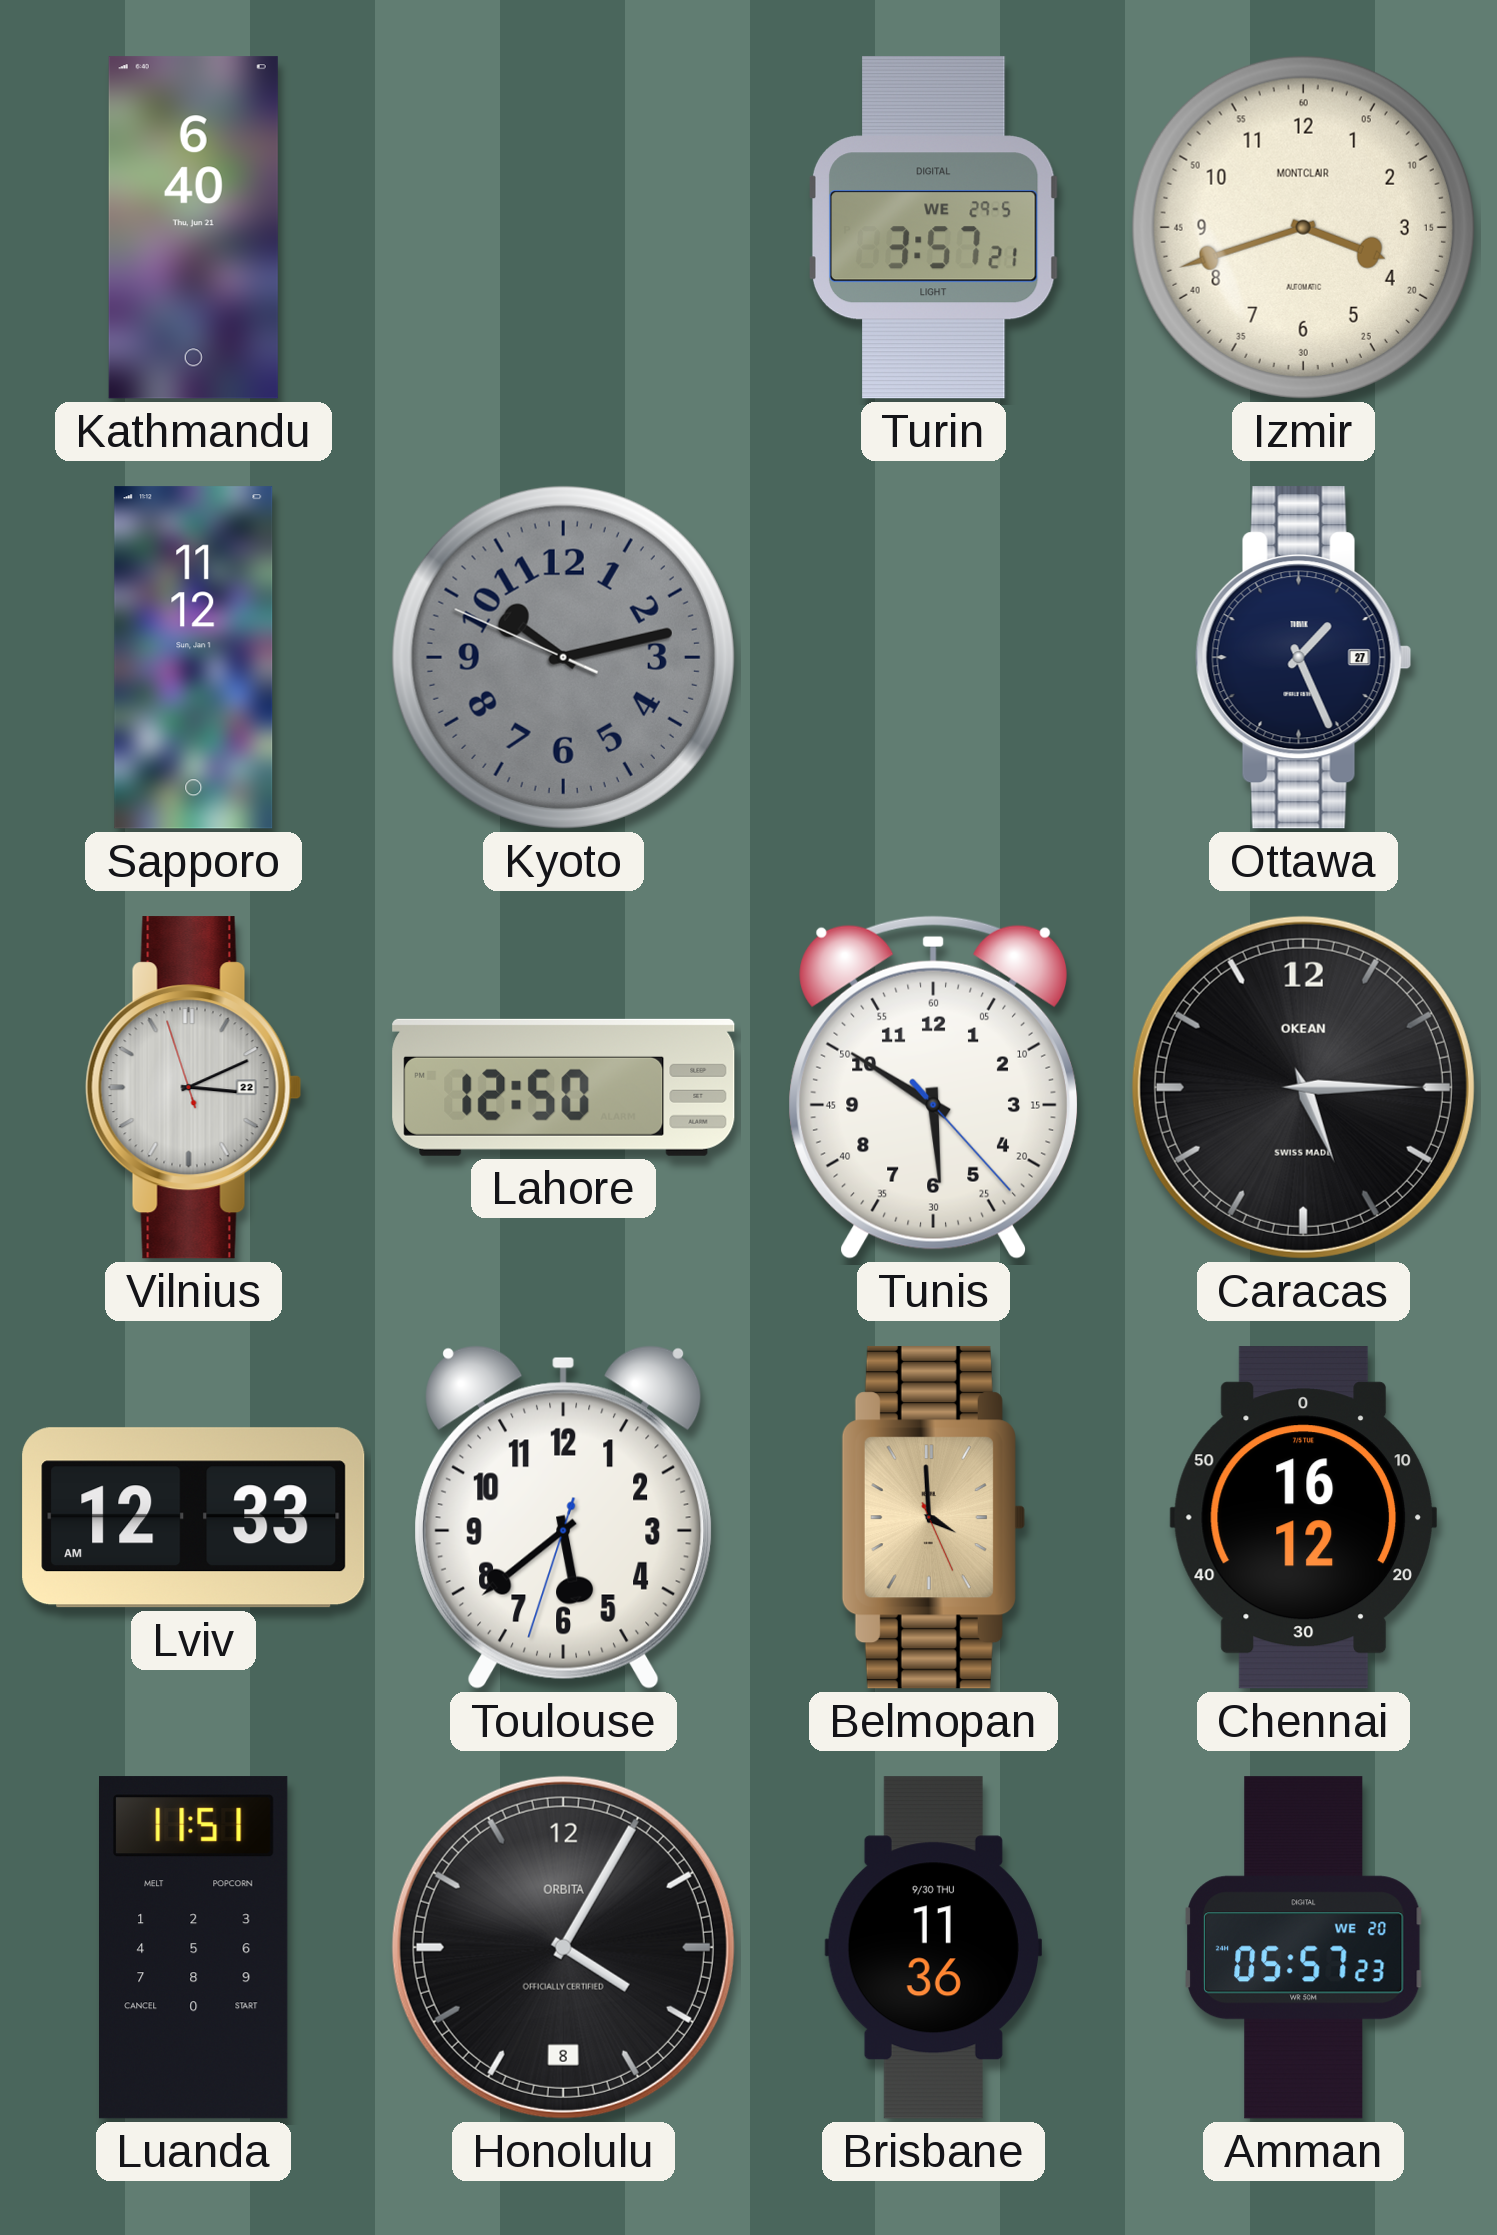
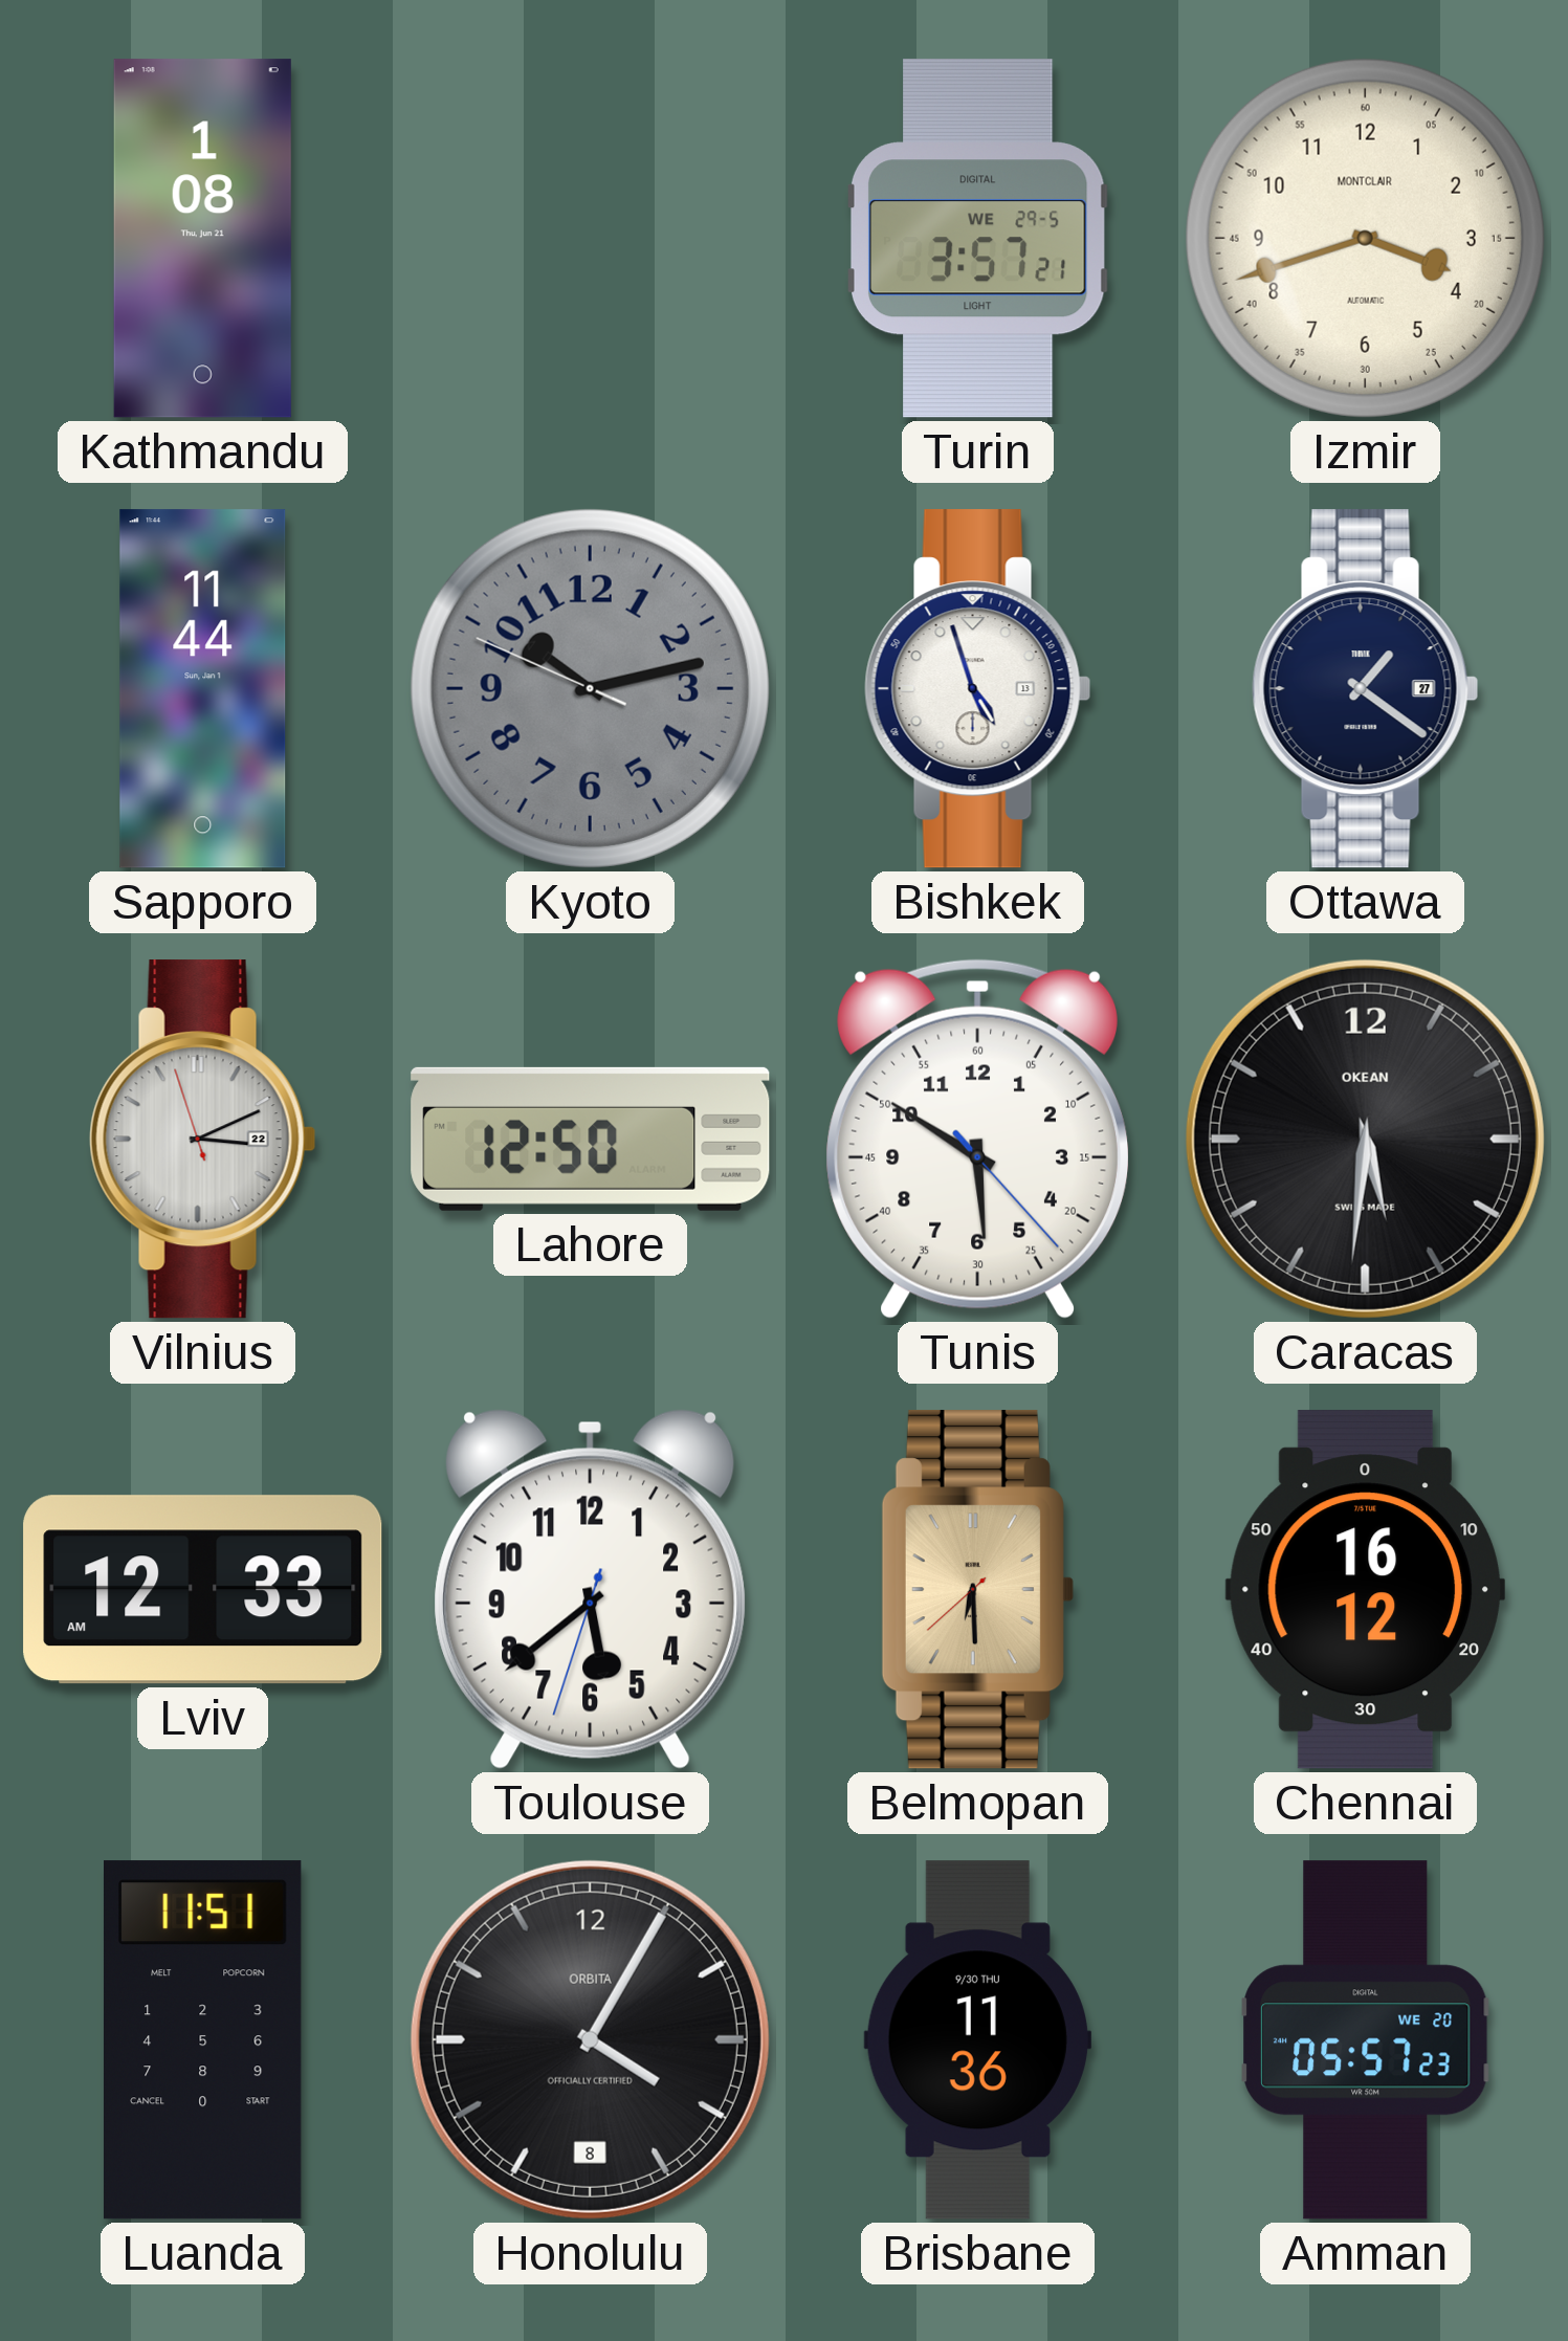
Kathmandu: 6:40 -> 1:08 (202, 239)
Sapporo: 11:12 -> 11:44 (203, 689)
Bishkek: none -> 4:57 (978, 689)
Ottawa: 1:26 -> 1:21 (1366, 689)
Caracas: 5:15 -> 5:31 (1365, 1139)
Belmopan: 3:59 -> 6:29 (977, 1590)
